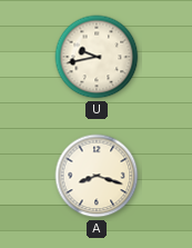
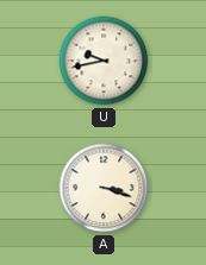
A: 8:18 -> 3:18 (104, 188)
